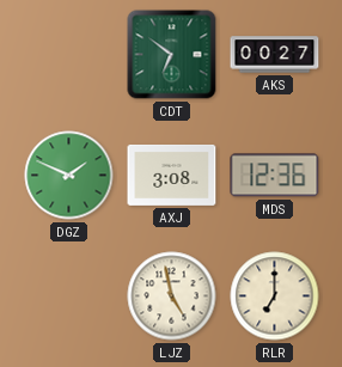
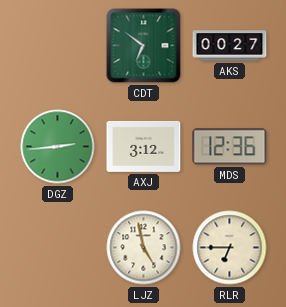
DGZ: 1:49 -> 2:44 (58, 147)
AXJ: 3:08 -> 3:12 (144, 146)
RLR: 7:00 -> 6:45 (230, 248)
